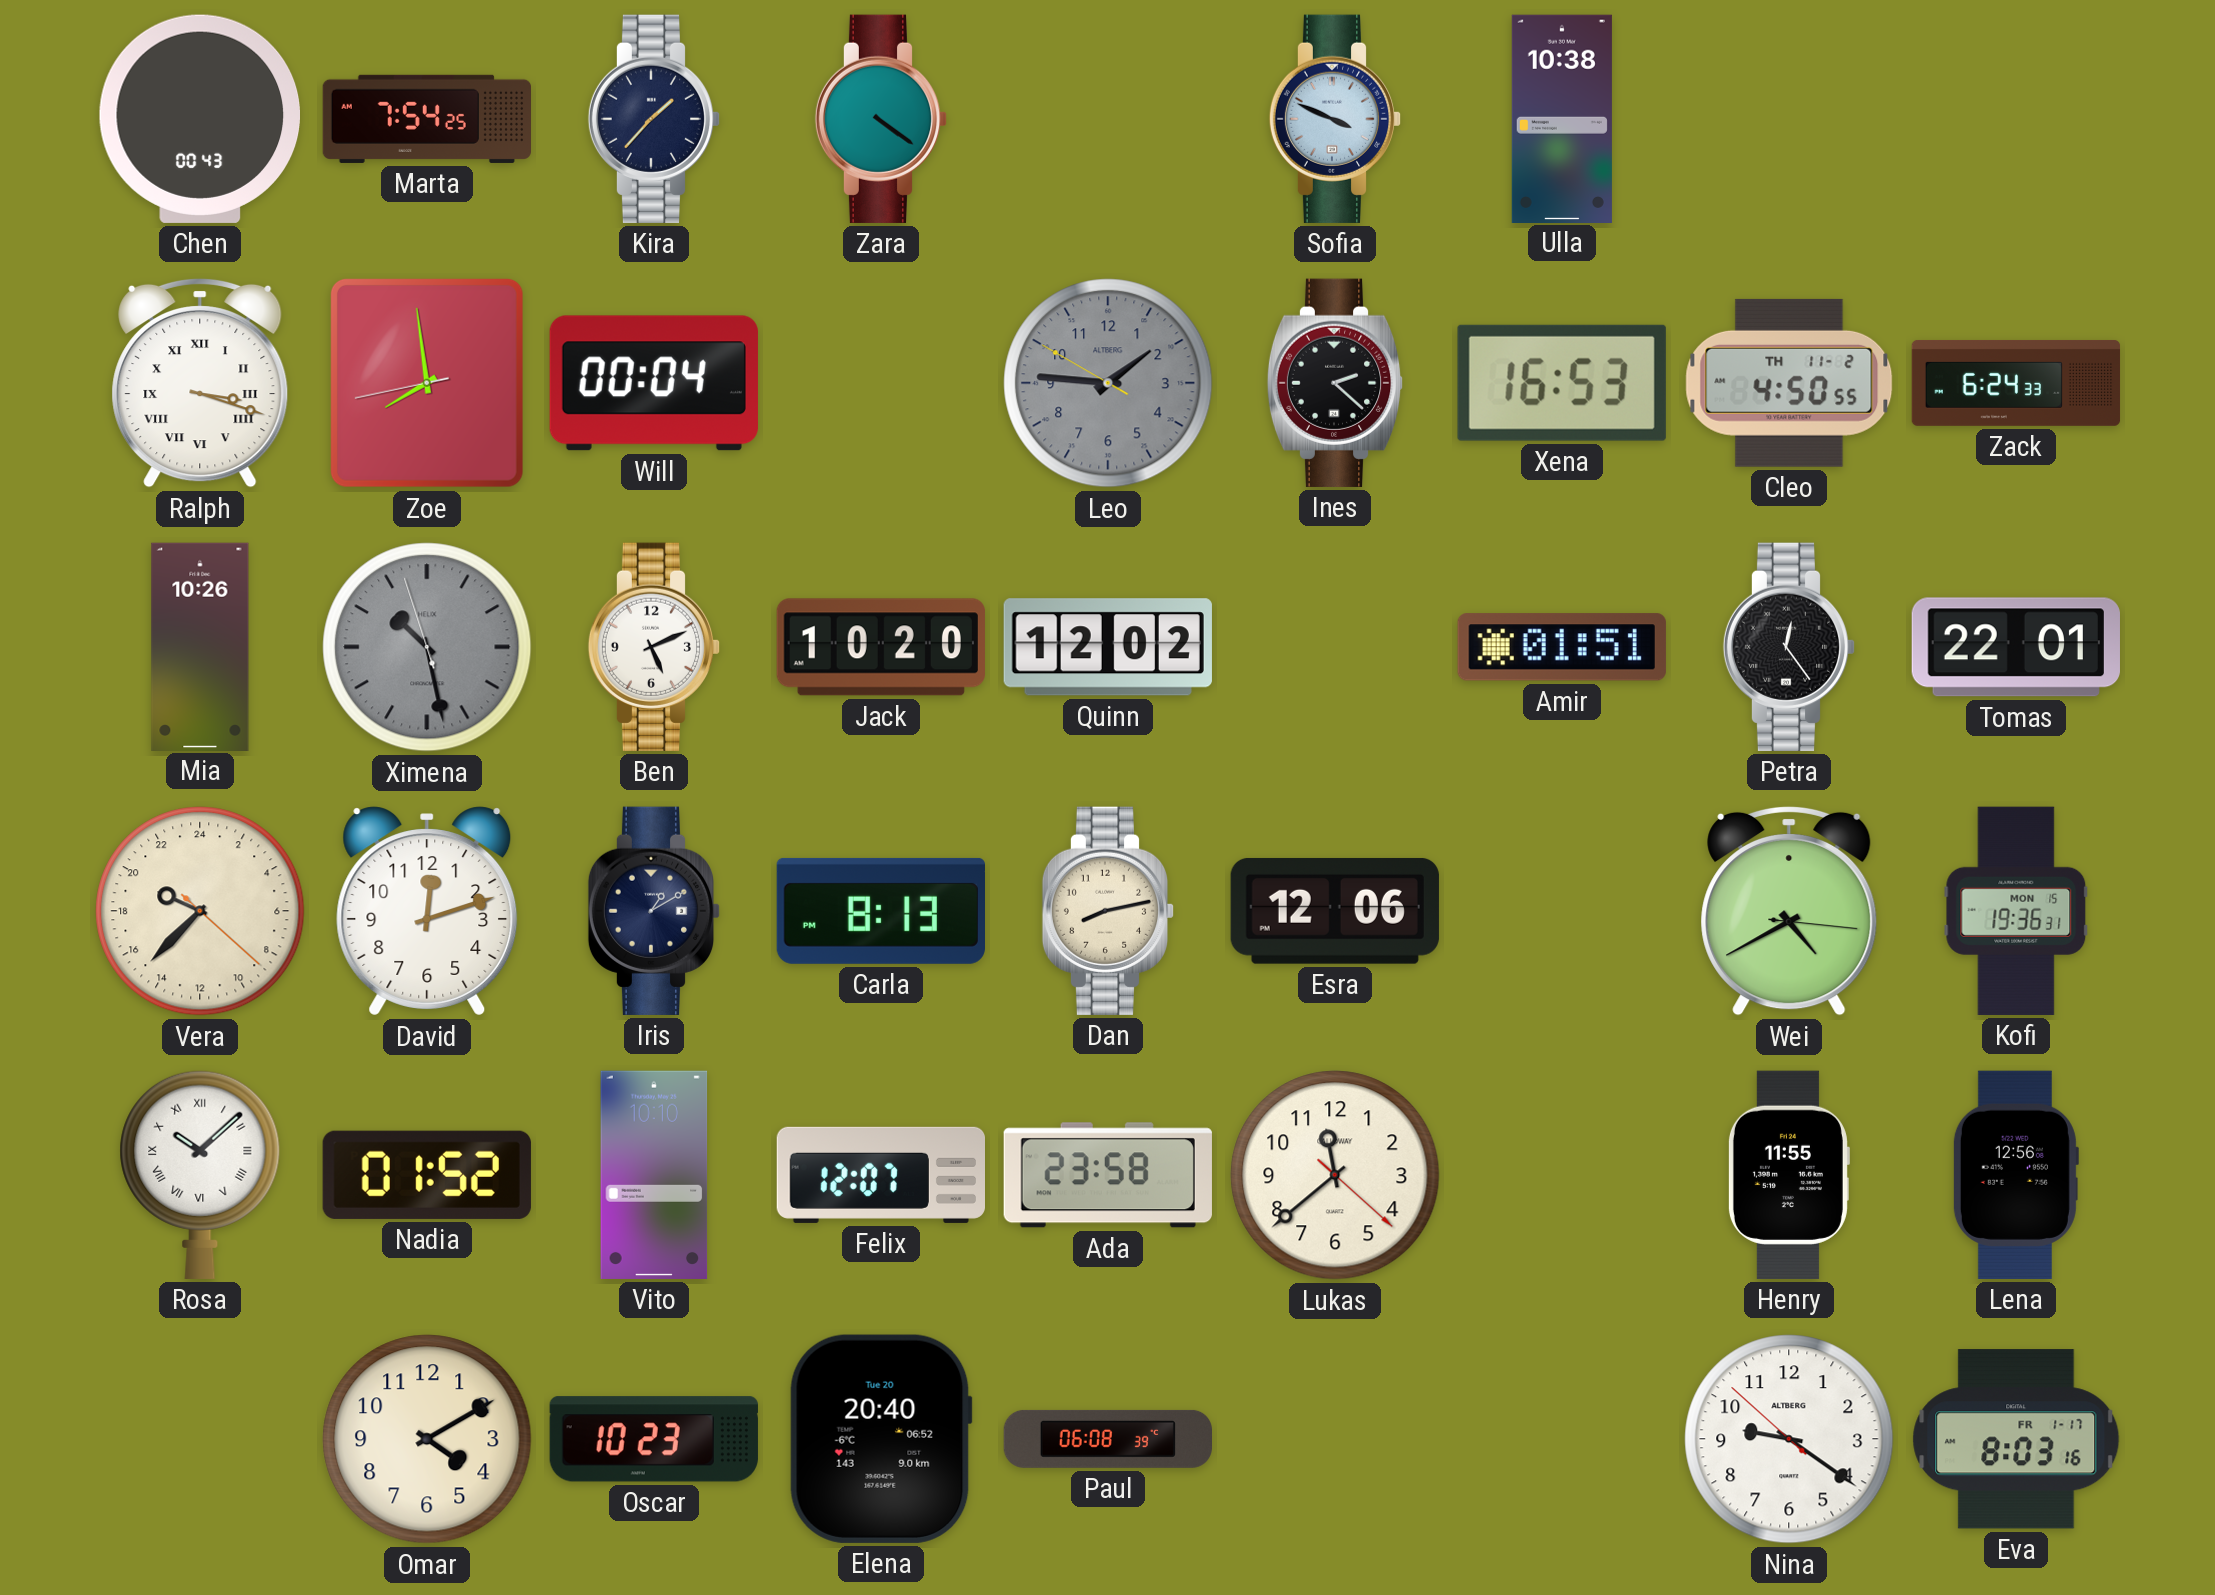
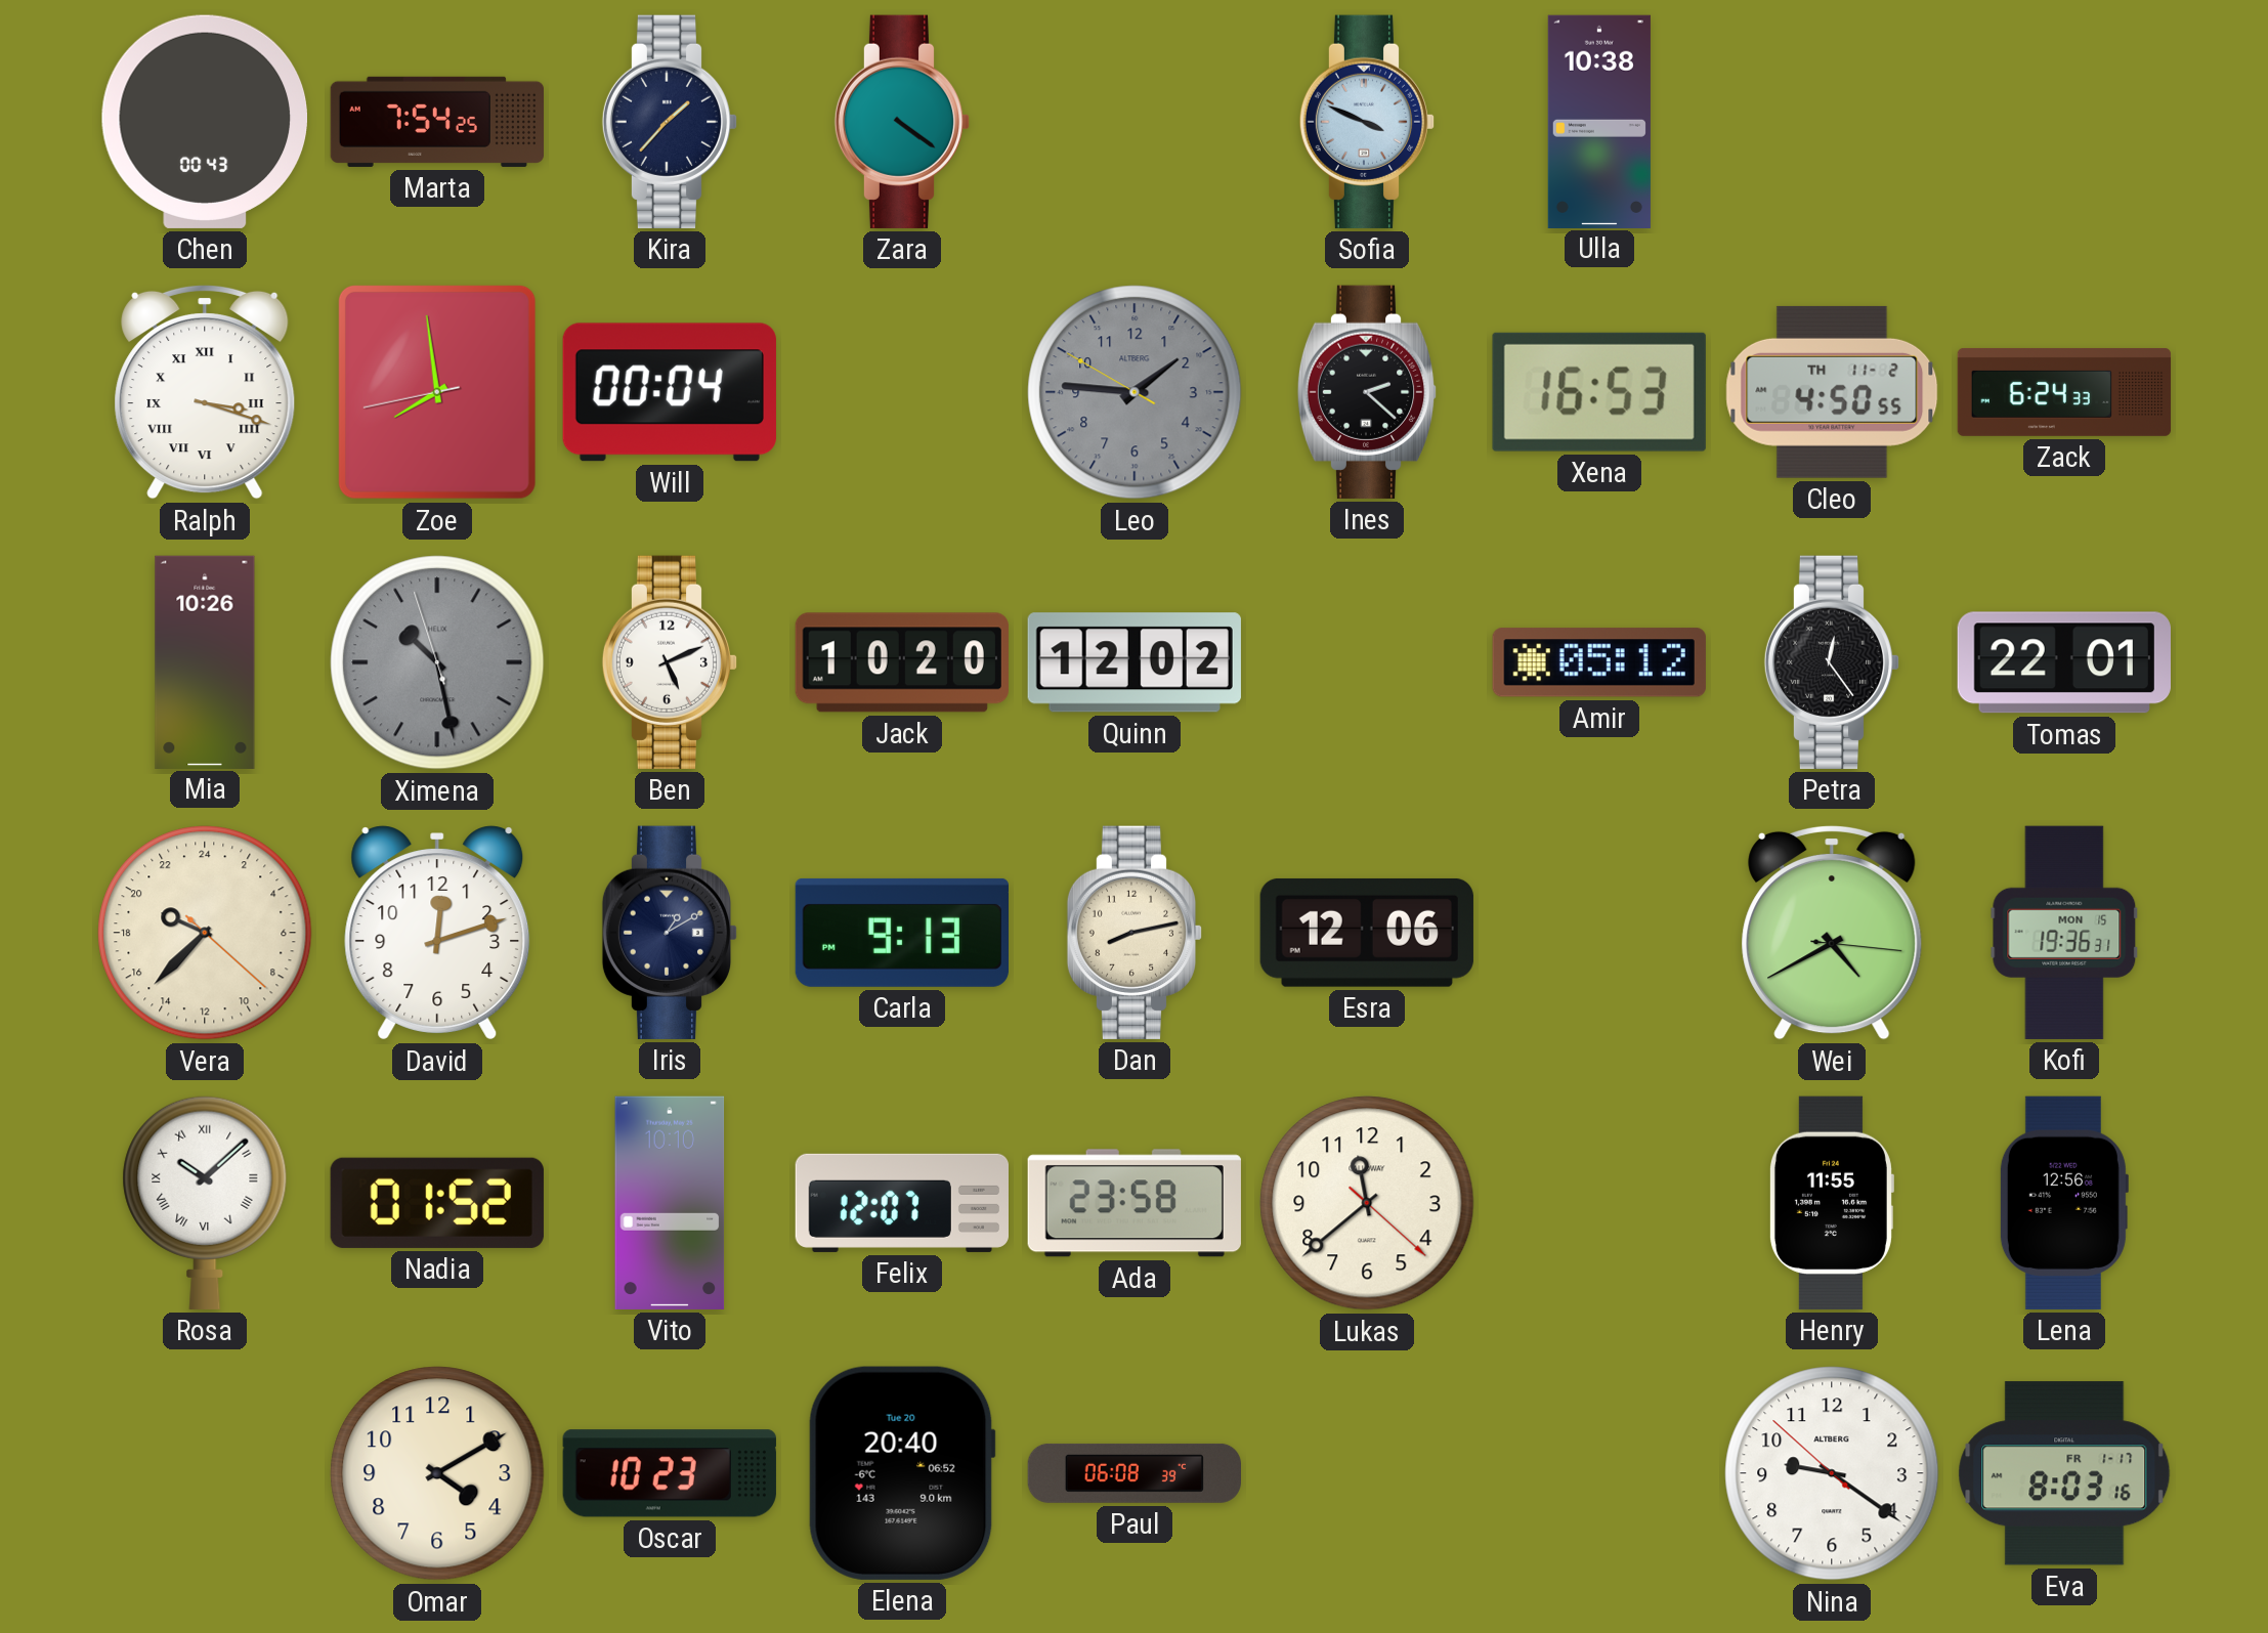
Amir: 01:51 -> 05:12 (1599, 662)
Carla: 8:13 -> 9:13 (901, 933)
